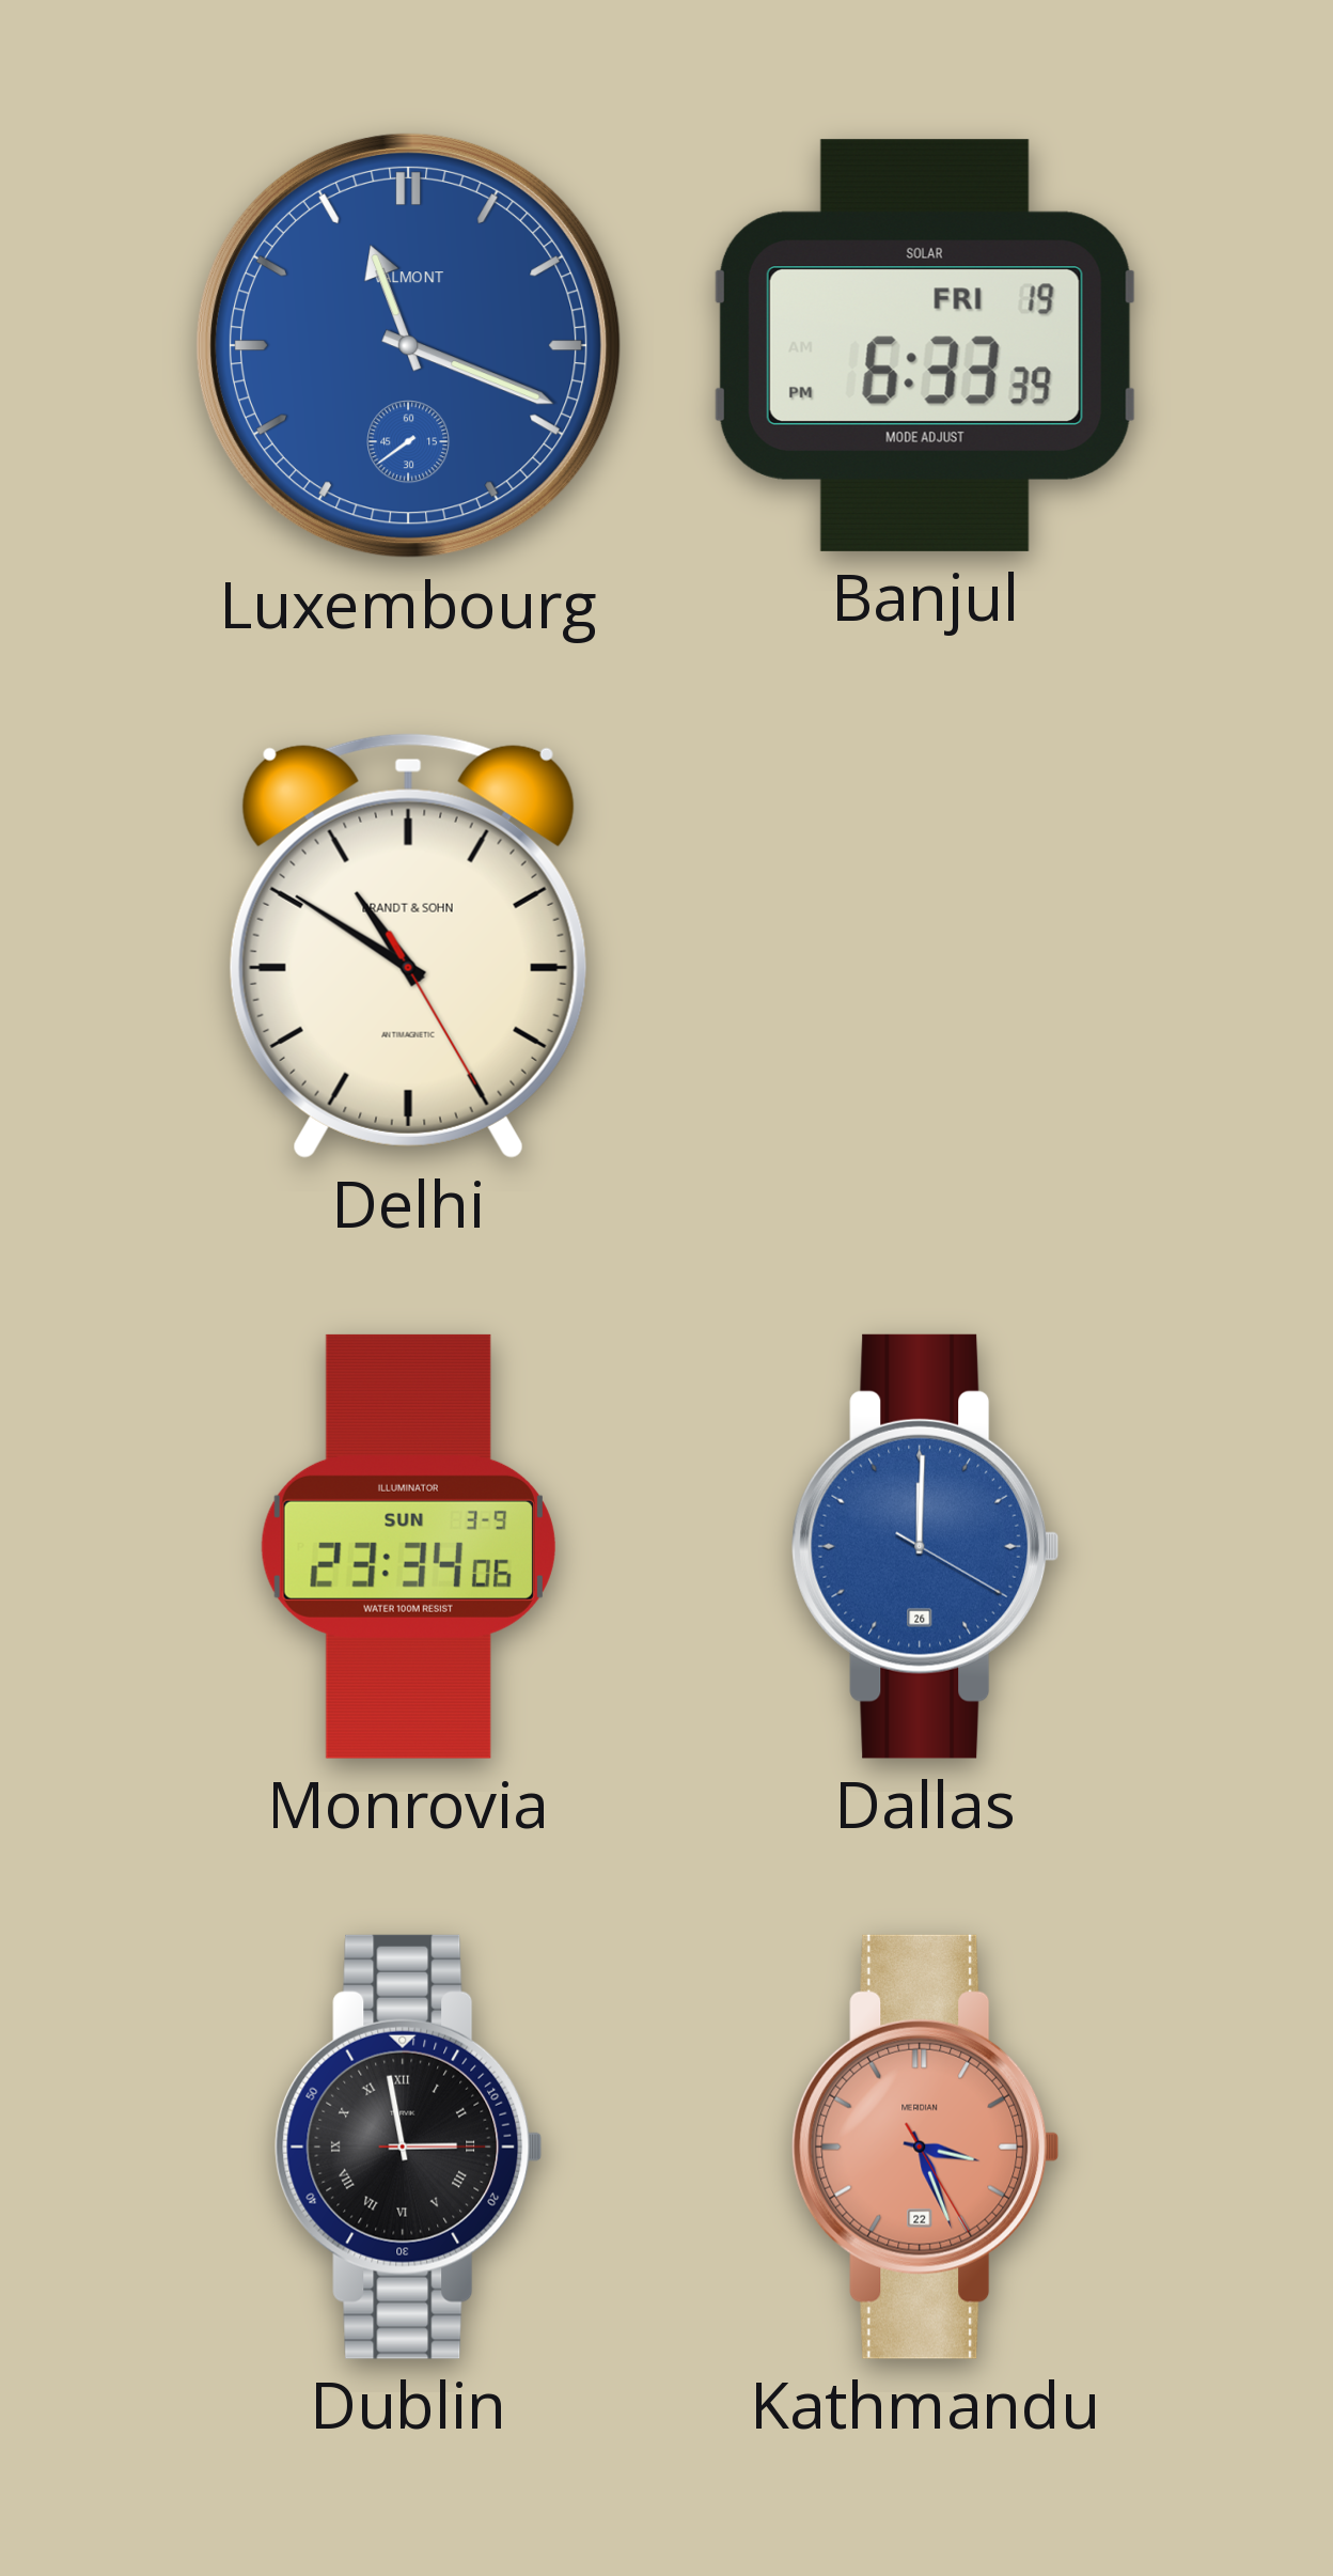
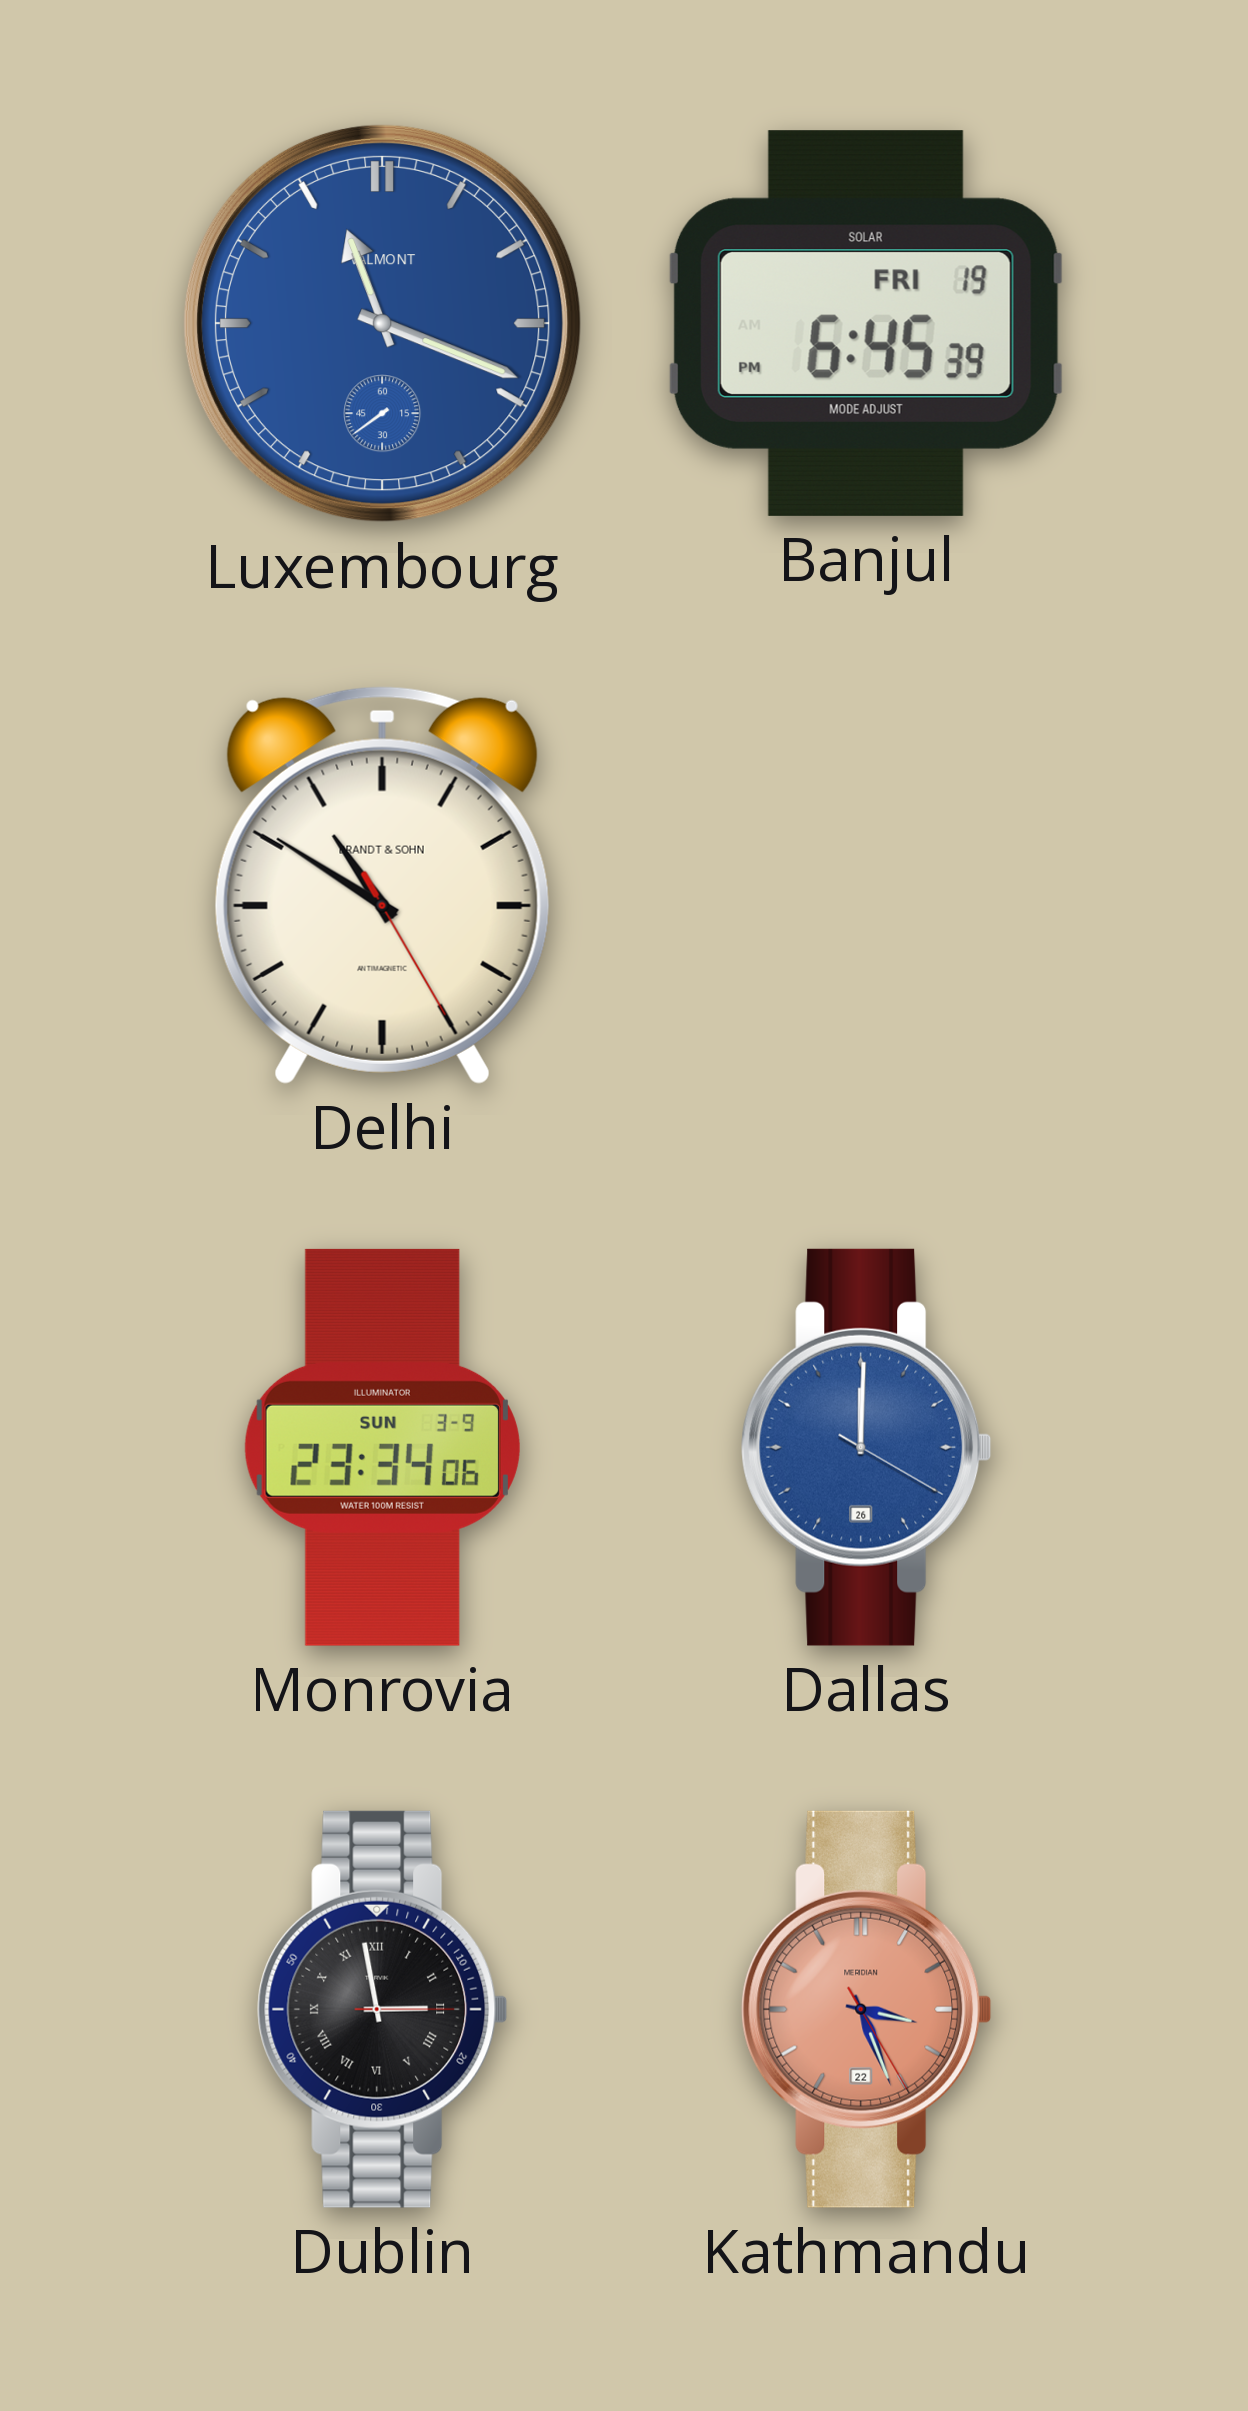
Banjul: 6:33 -> 6:45 (866, 323)
